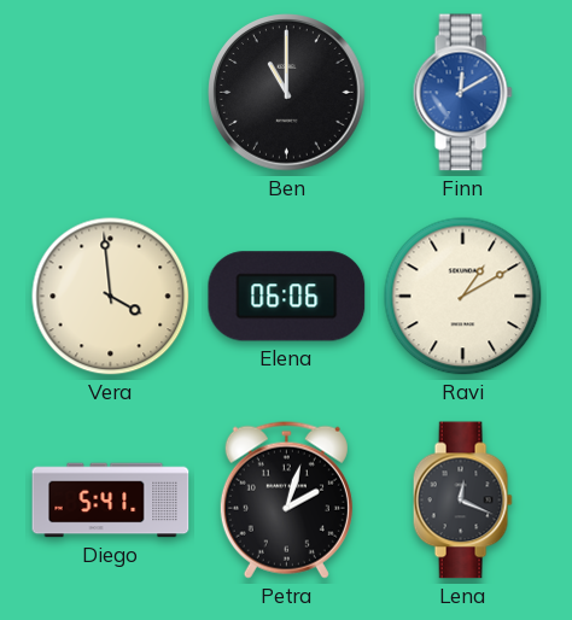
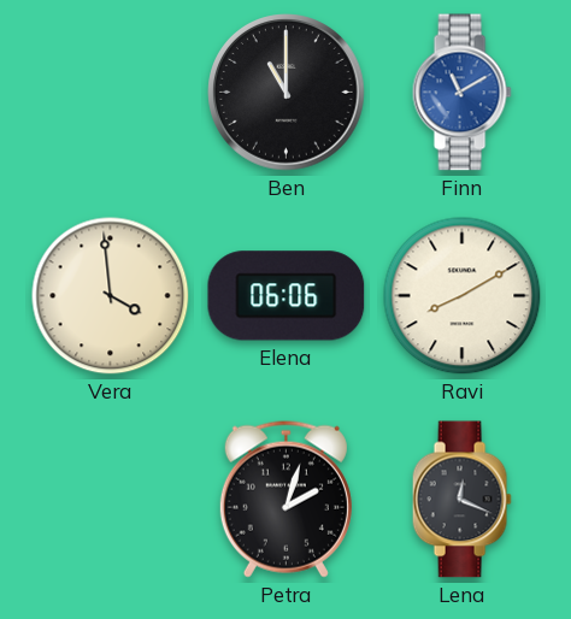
Finn: 12:10 -> 11:10 (461, 93)
Ravi: 1:10 -> 8:10 (463, 296)
Diego: 5:41 -> none (111, 501)
